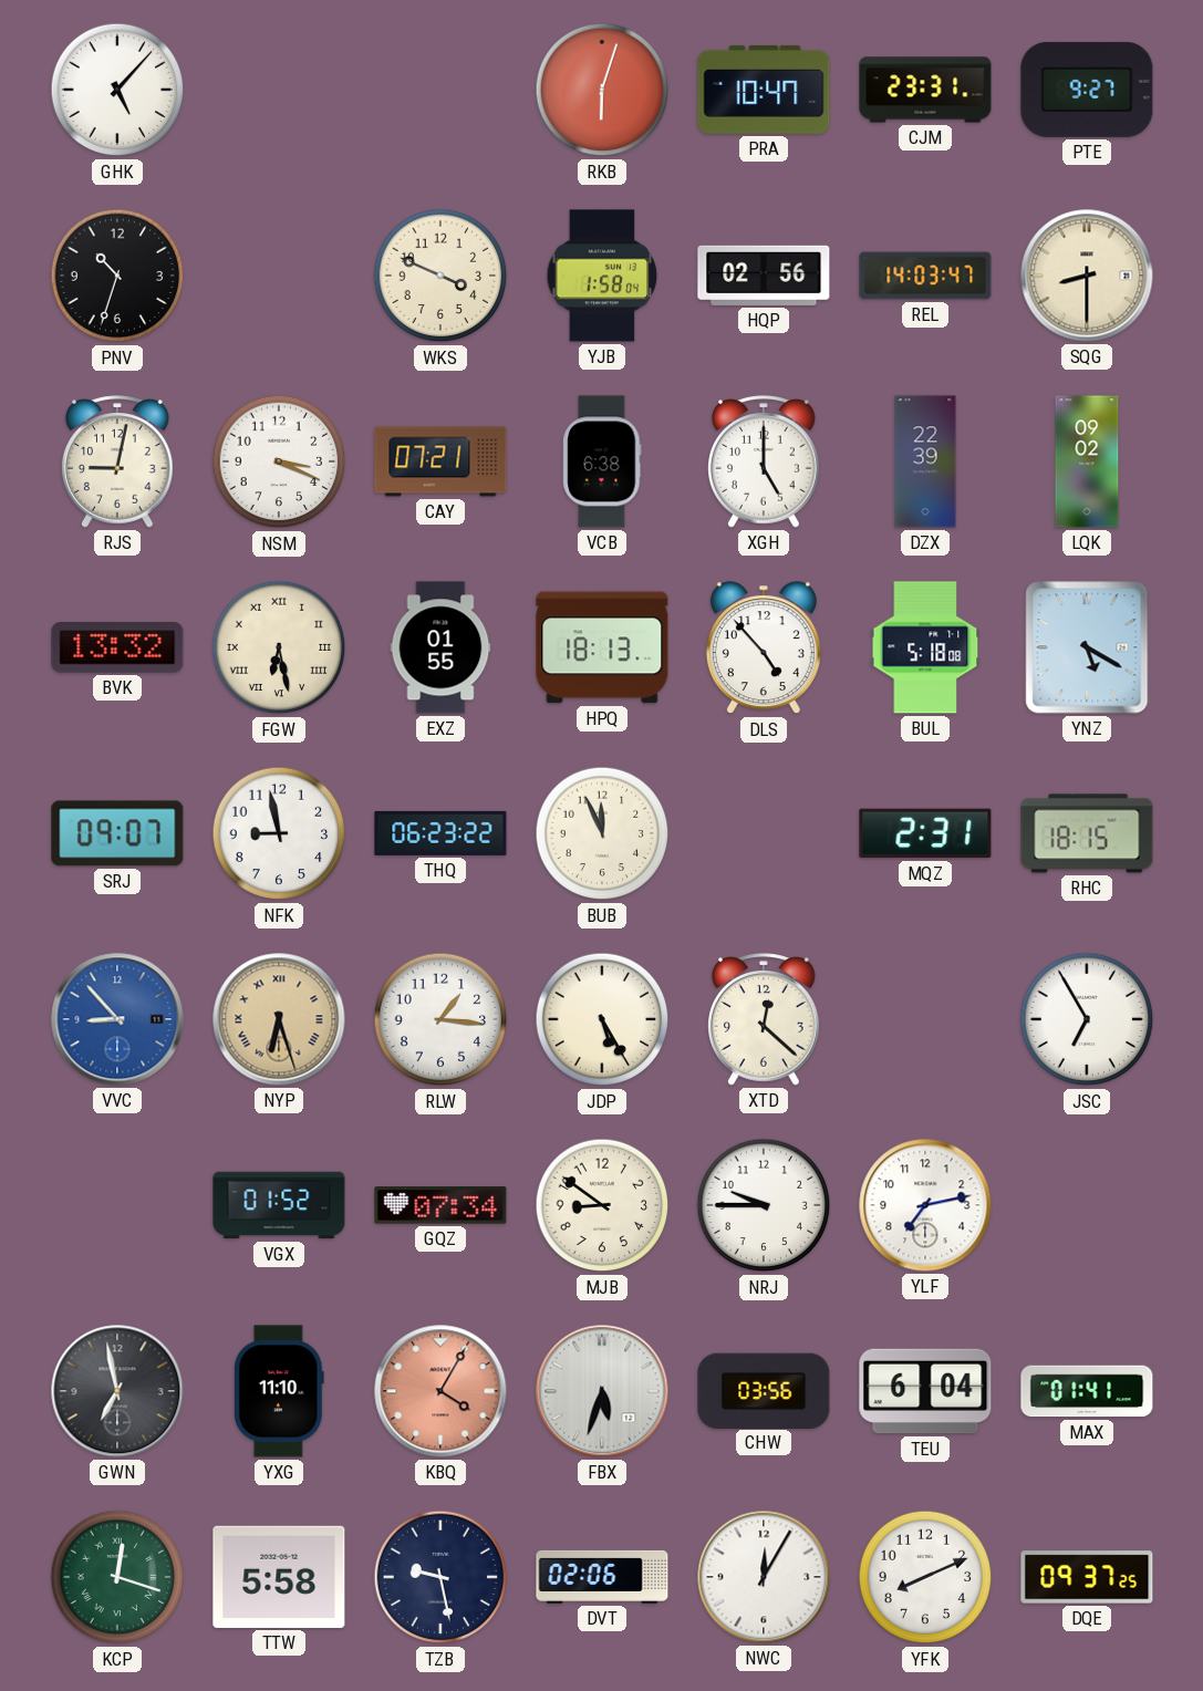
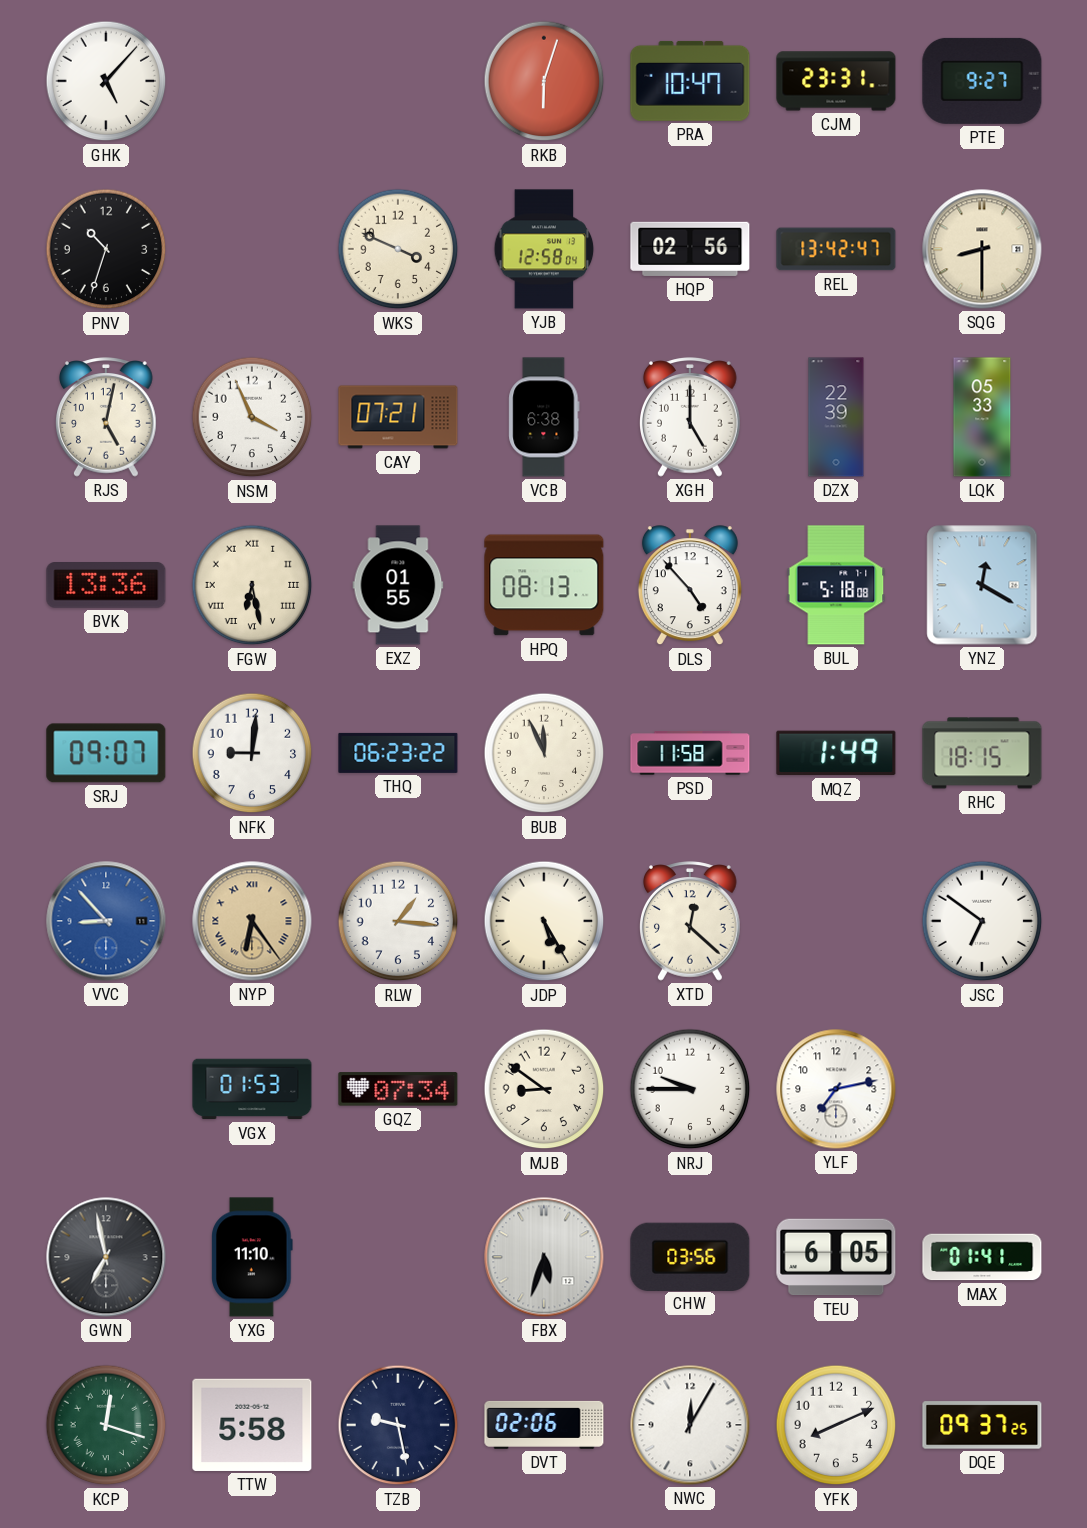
YJB: 1:58 -> 12:58 (544, 249)
REL: 14:03 -> 13:42 (836, 249)
RJS: 9:02 -> 5:02 (107, 417)
NSM: 3:19 -> 3:56 (252, 417)
LQK: 09:02 -> 05:33 (982, 417)
BVK: 13:32 -> 13:36 (106, 586)
HPQ: 18:13 -> 08:13 (544, 585)
YNZ: 5:20 -> 12:20 (982, 585)
NFK: 8:58 -> 9:01 (252, 753)
PSD: none -> 11:58 (690, 753)
MQZ: 2:31 -> 1:49 (836, 753)
NYP: 6:27 -> 6:24 (252, 921)
JSC: 6:55 -> 6:51 (982, 921)
VGX: 01:52 -> 01:53 (252, 1089)
KBQ: 4:05 -> none (440, 1391)
TEU: 6:04 -> 6:05 (836, 1257)
